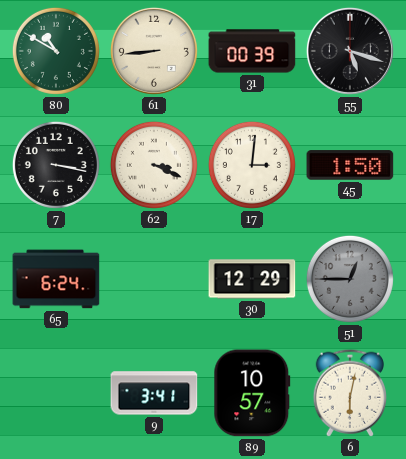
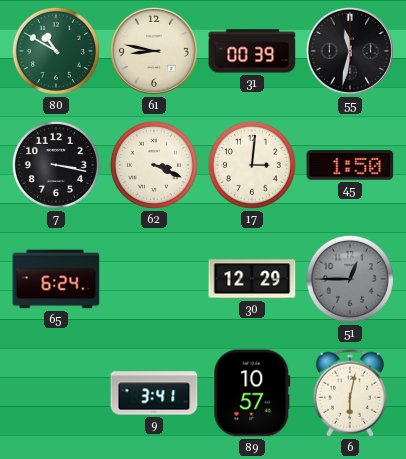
61: 8:44 -> 8:47 (154, 51)
55: 5:18 -> 11:32 (350, 51)
